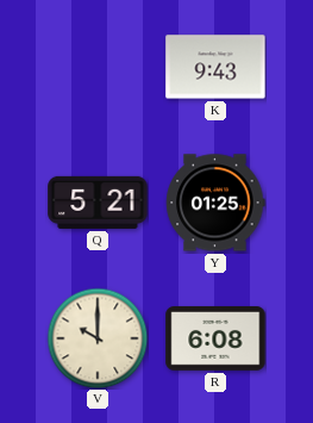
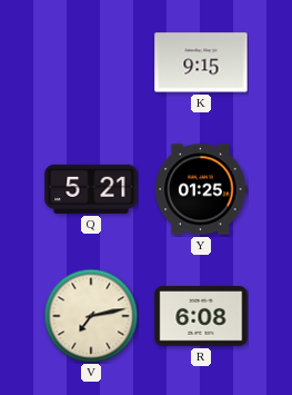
K: 9:43 -> 9:15 (201, 62)
V: 10:00 -> 7:13 (91, 316)
